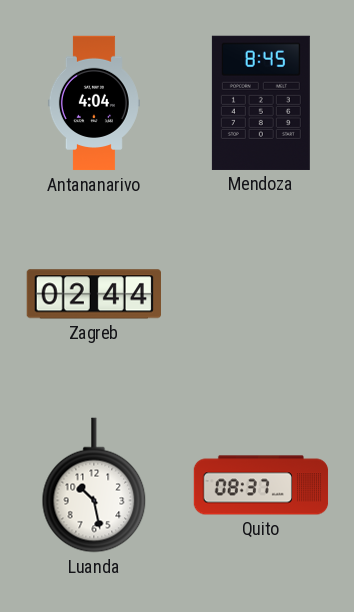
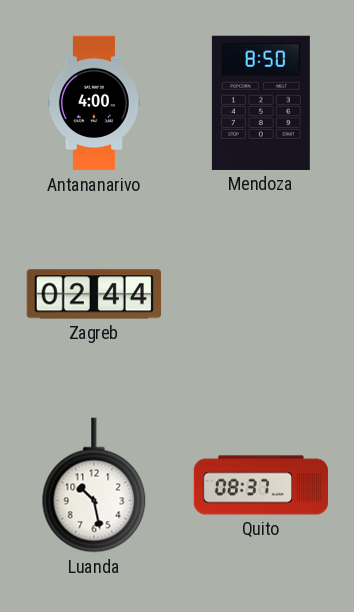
Antananarivo: 4:04 -> 4:00 (94, 103)
Mendoza: 8:45 -> 8:50 (261, 103)
